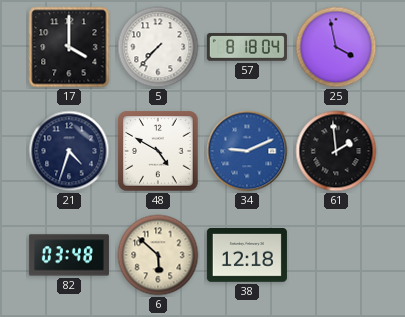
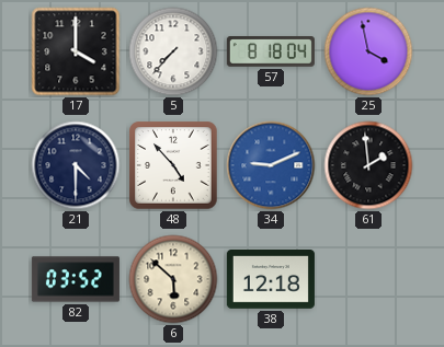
21: 4:33 -> 4:30 (76, 165)
48: 4:50 -> 4:53 (173, 165)
82: 03:48 -> 03:52 (76, 279)
